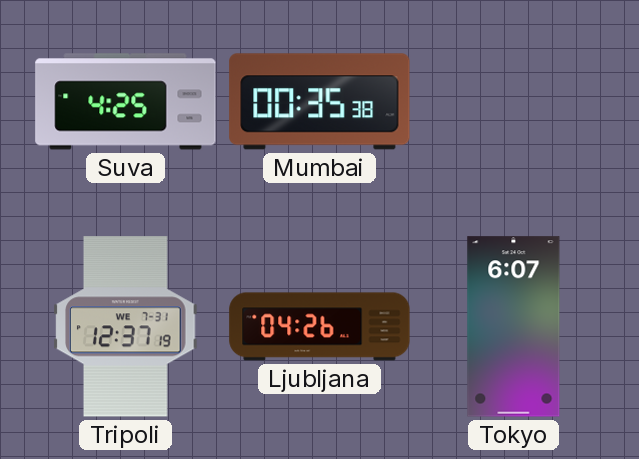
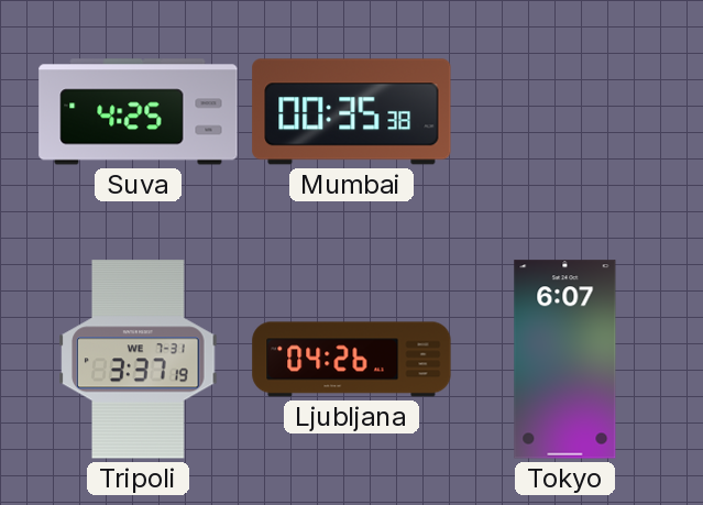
Tripoli: 12:37 -> 3:37 (139, 360)
